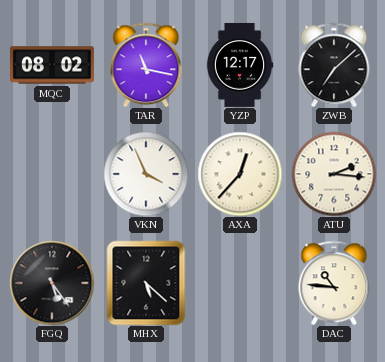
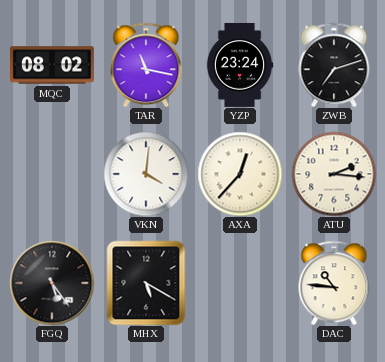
YZP: 12:17 -> 23:24 (240, 65)
ZWB: 7:08 -> 7:12 (334, 65)
VKN: 3:56 -> 4:01 (146, 174)
MHX: 5:22 -> 5:20 (146, 283)
